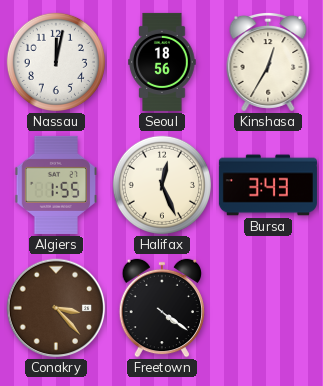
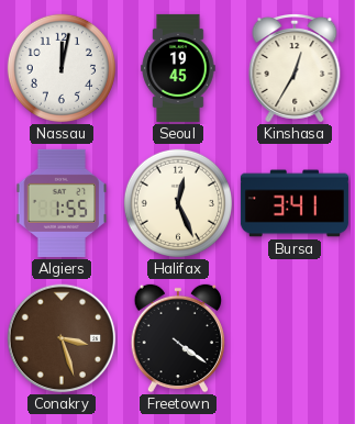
Seoul: 18:56 -> 19:45 (178, 68)
Bursa: 3:43 -> 3:41 (295, 203)
Conakry: 3:23 -> 3:27 (62, 338)
